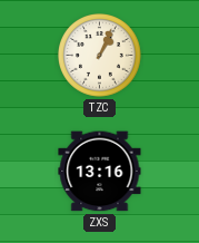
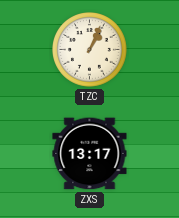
ZXS: 13:16 -> 13:17 (90, 154)
